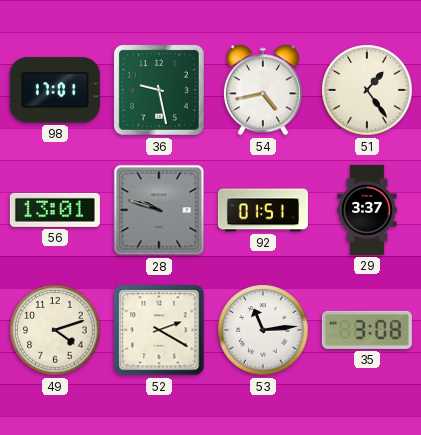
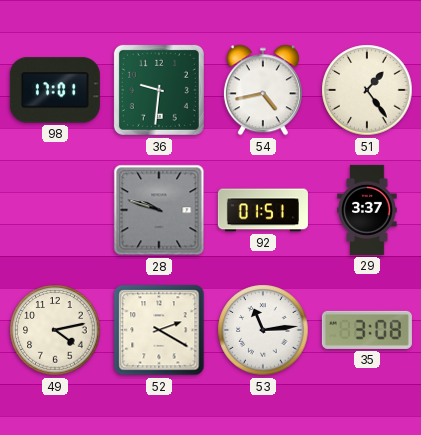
36: 9:28 -> 9:31 (159, 90)
56: 13:01 -> none (55, 210)
49: 4:12 -> 4:13 (55, 330)
